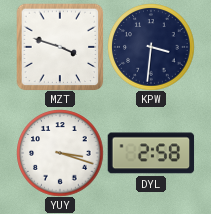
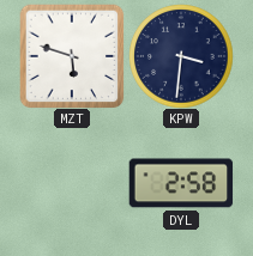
MZT: 3:48 -> 5:48 (72, 56)
YUY: 3:18 -> none (60, 153)
